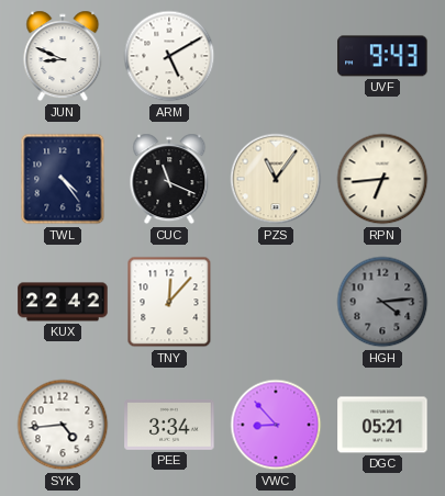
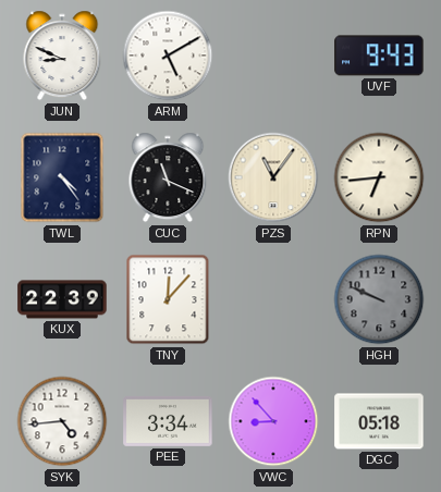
KUX: 22:42 -> 22:39 (62, 299)
HGH: 4:14 -> 9:49 (379, 299)
DGC: 05:21 -> 05:18 (379, 421)
